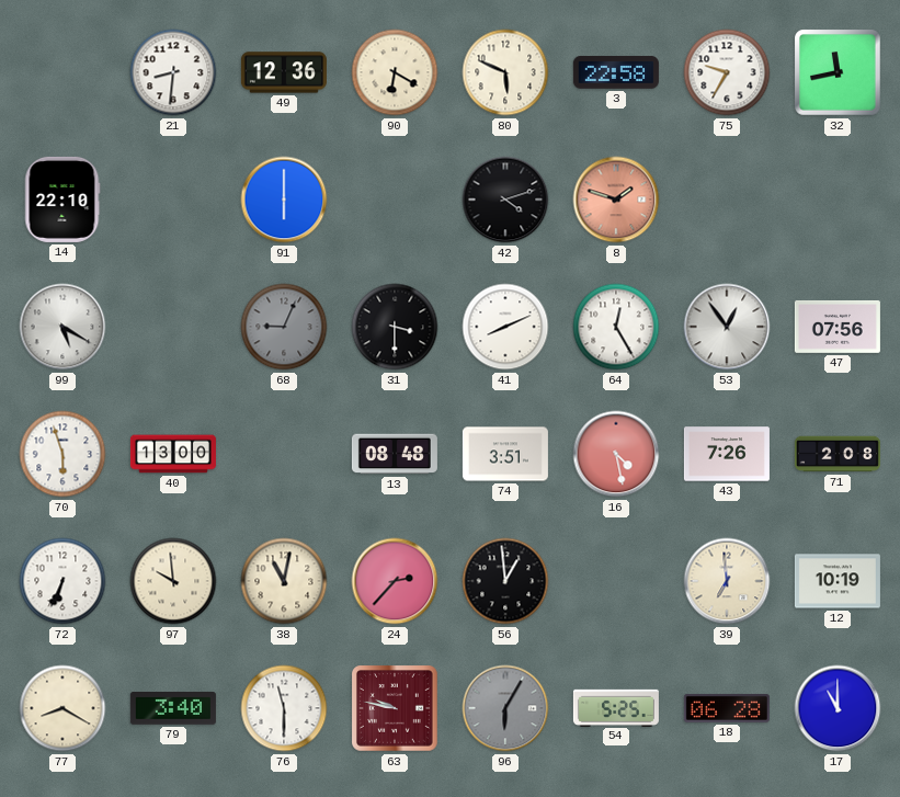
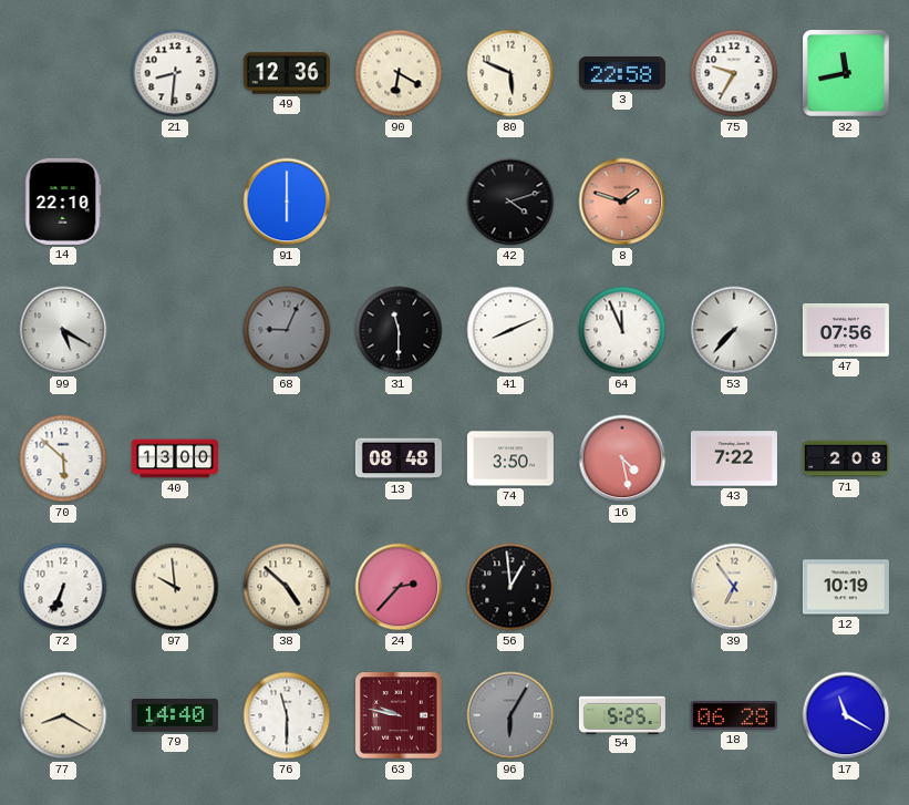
31: 3:30 -> 11:30 (399, 330)
64: 12:25 -> 11:56 (622, 330)
53: 12:54 -> 7:37 (734, 330)
70: 5:57 -> 5:52 (63, 458)
74: 3:51 -> 3:50 (510, 458)
43: 7:26 -> 7:22 (734, 458)
38: 11:02 -> 4:52 (287, 587)
39: 6:59 -> 6:54 (734, 587)
79: 3:40 -> 14:40 (175, 716)
17: 11:00 -> 11:20 (846, 715)
